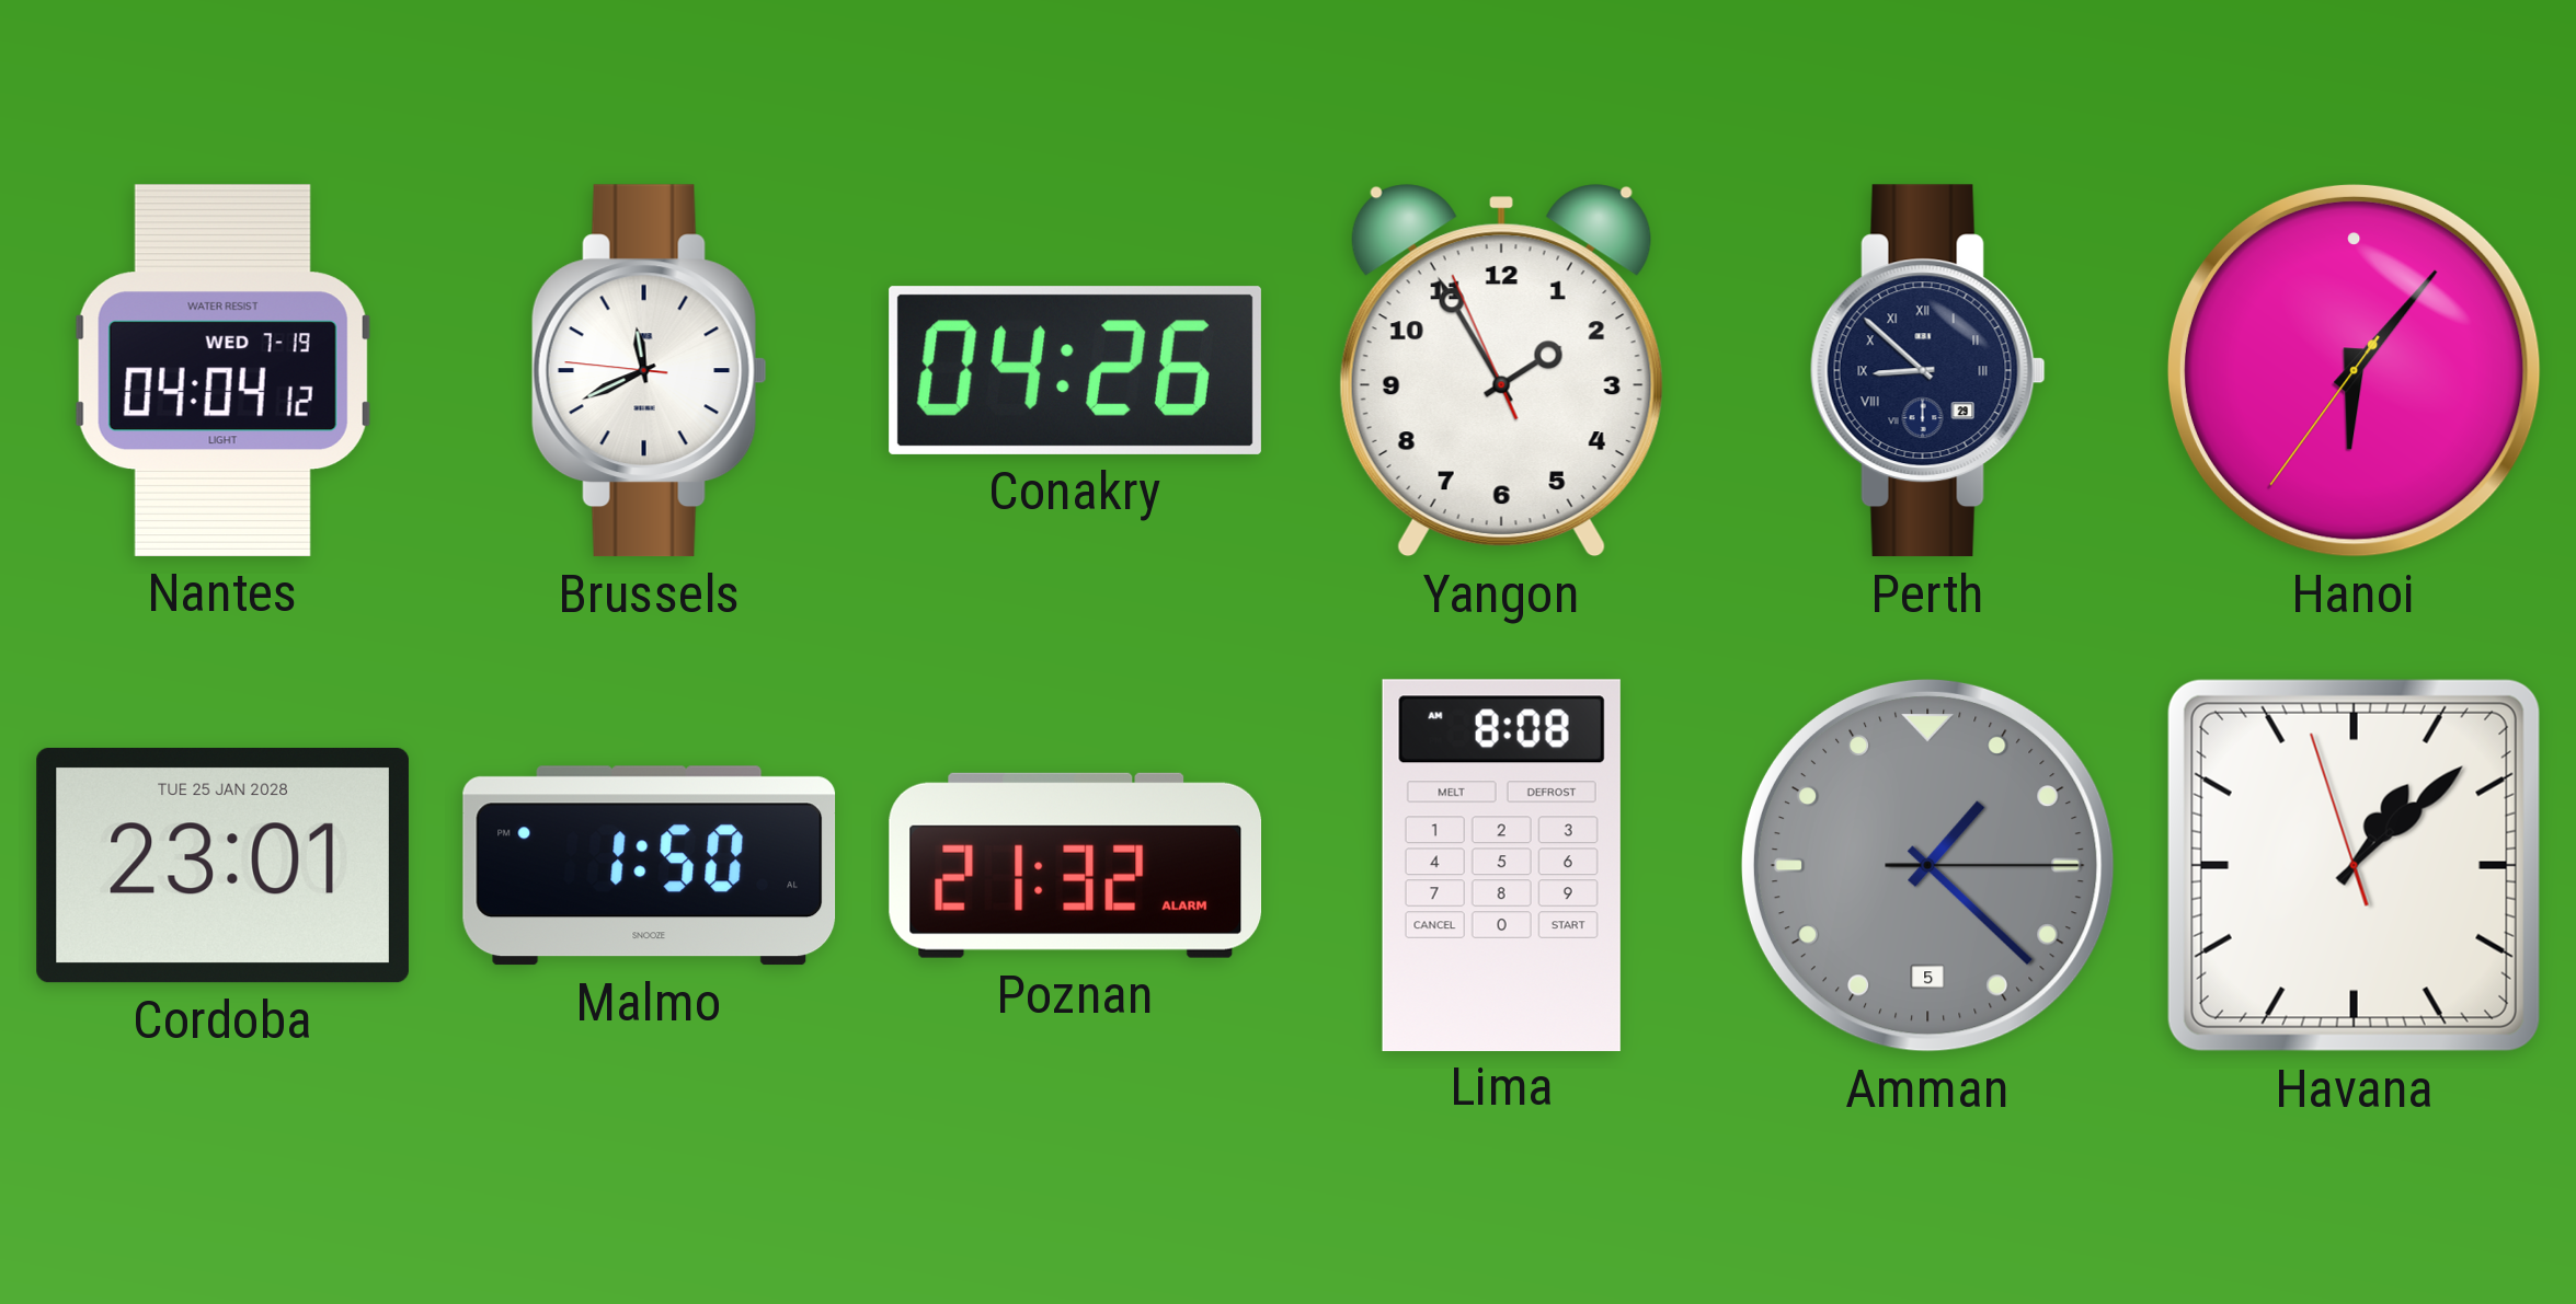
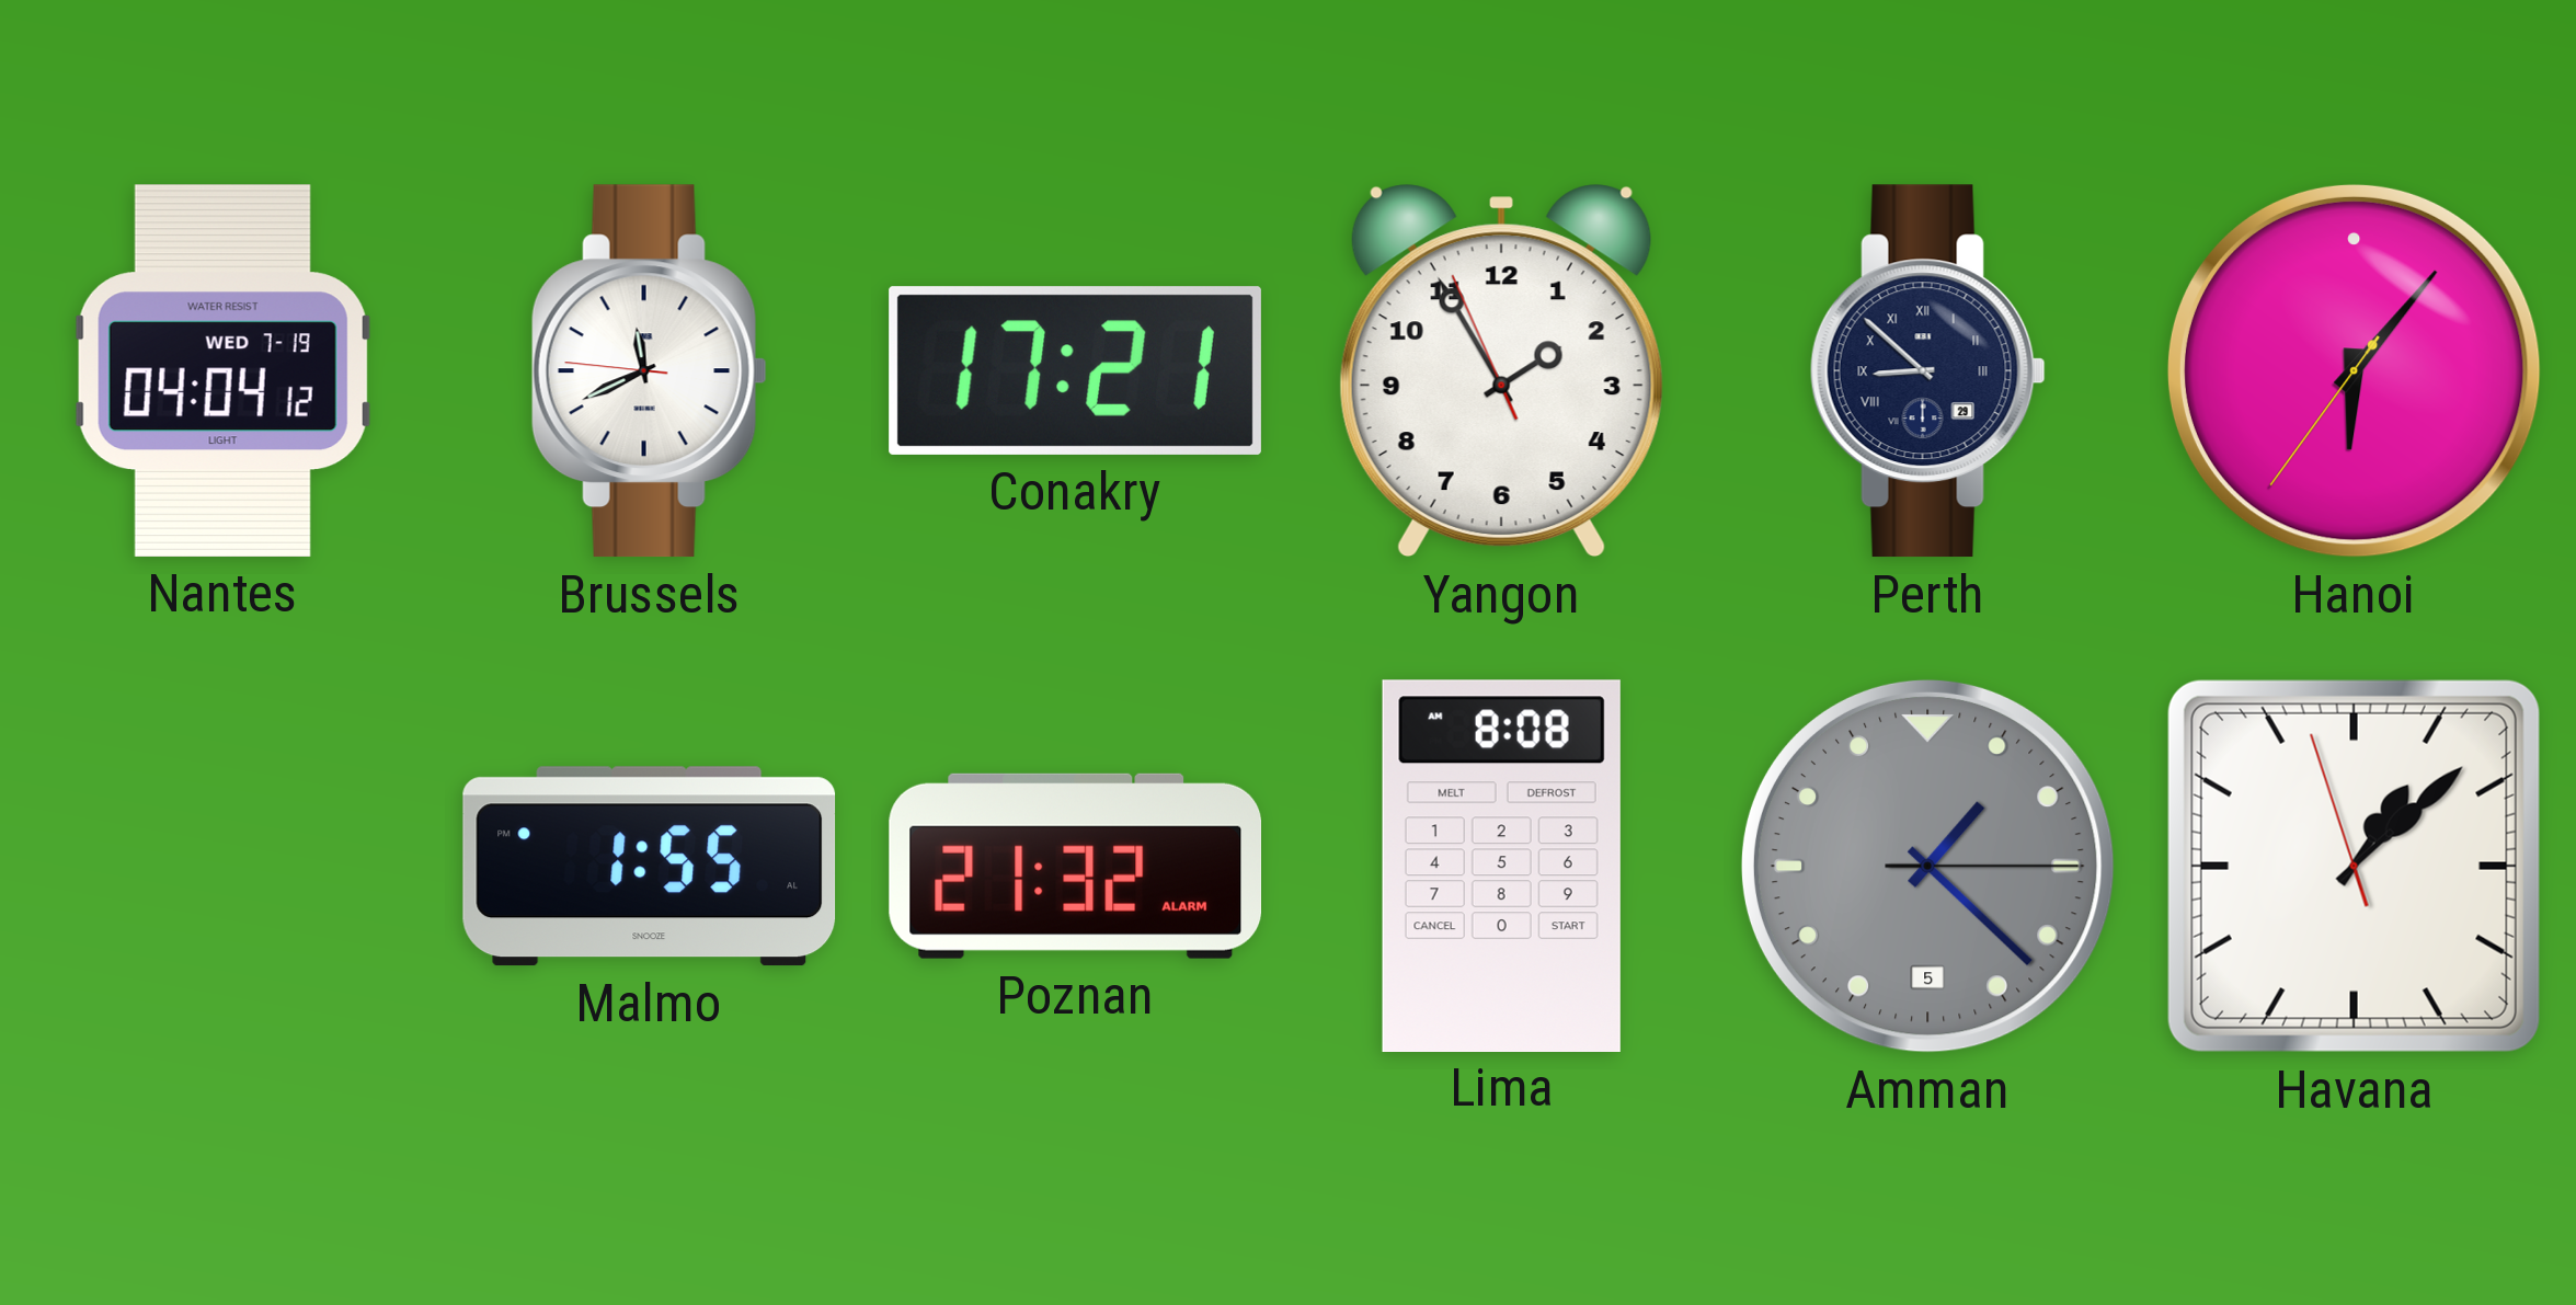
Conakry: 04:26 -> 17:21 (1075, 370)
Cordoba: 23:01 -> none (222, 866)
Malmo: 1:50 -> 1:55 (650, 867)
